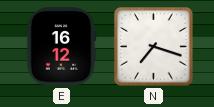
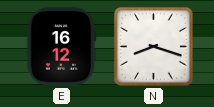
N: 7:18 -> 8:18 (154, 47)
